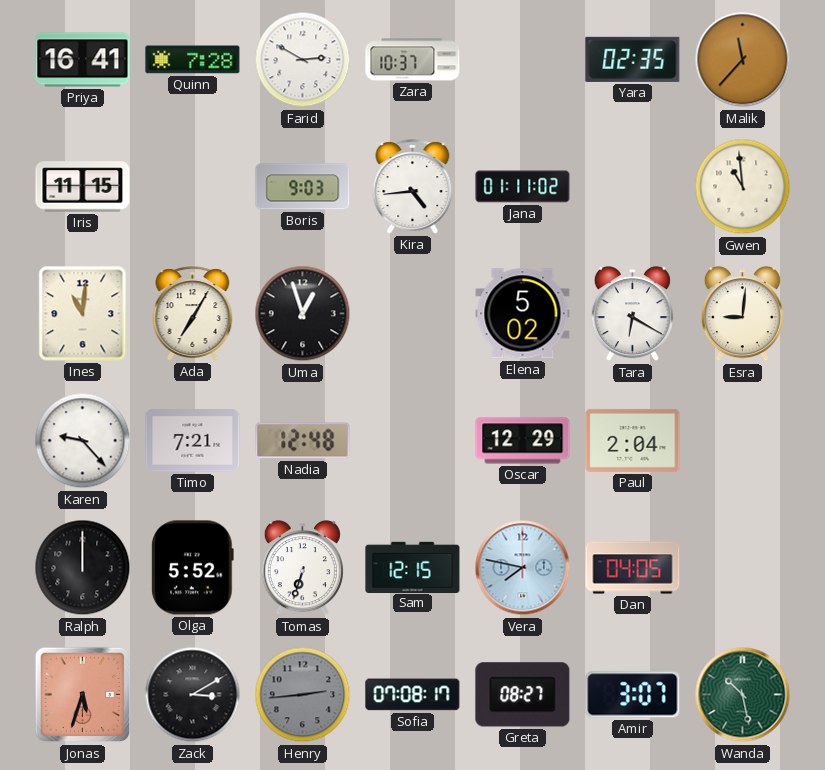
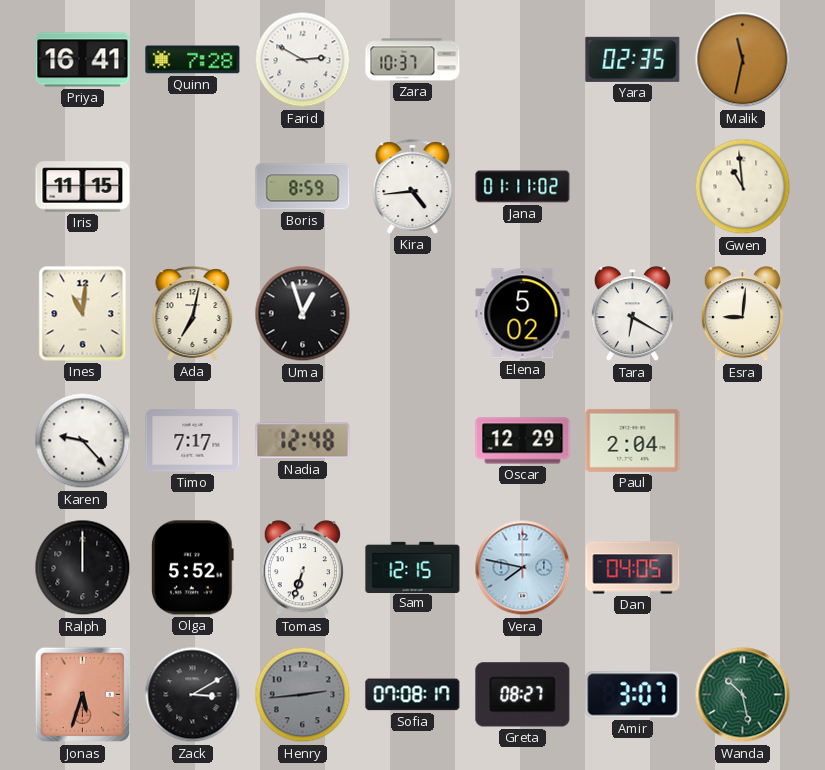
Malik: 11:37 -> 11:32 (743, 60)
Boris: 9:03 -> 8:59 (303, 187)
Ada: 7:05 -> 7:02 (193, 314)
Timo: 7:21 -> 7:17 (193, 441)
